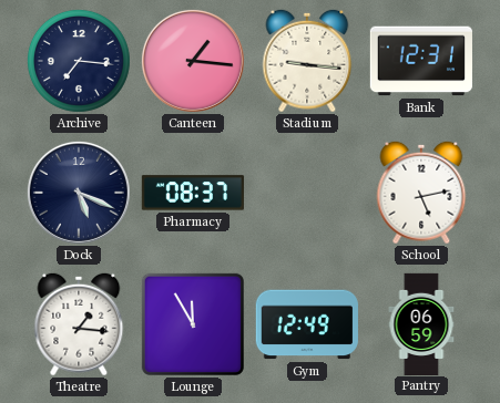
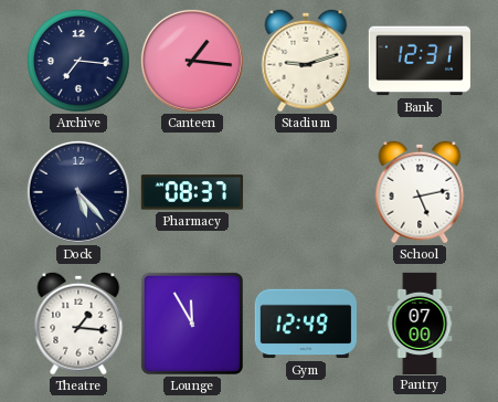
Stadium: 9:16 -> 9:12 (306, 61)
Dock: 5:19 -> 5:23 (78, 192)
Pantry: 06:59 -> 07:00 (420, 322)
